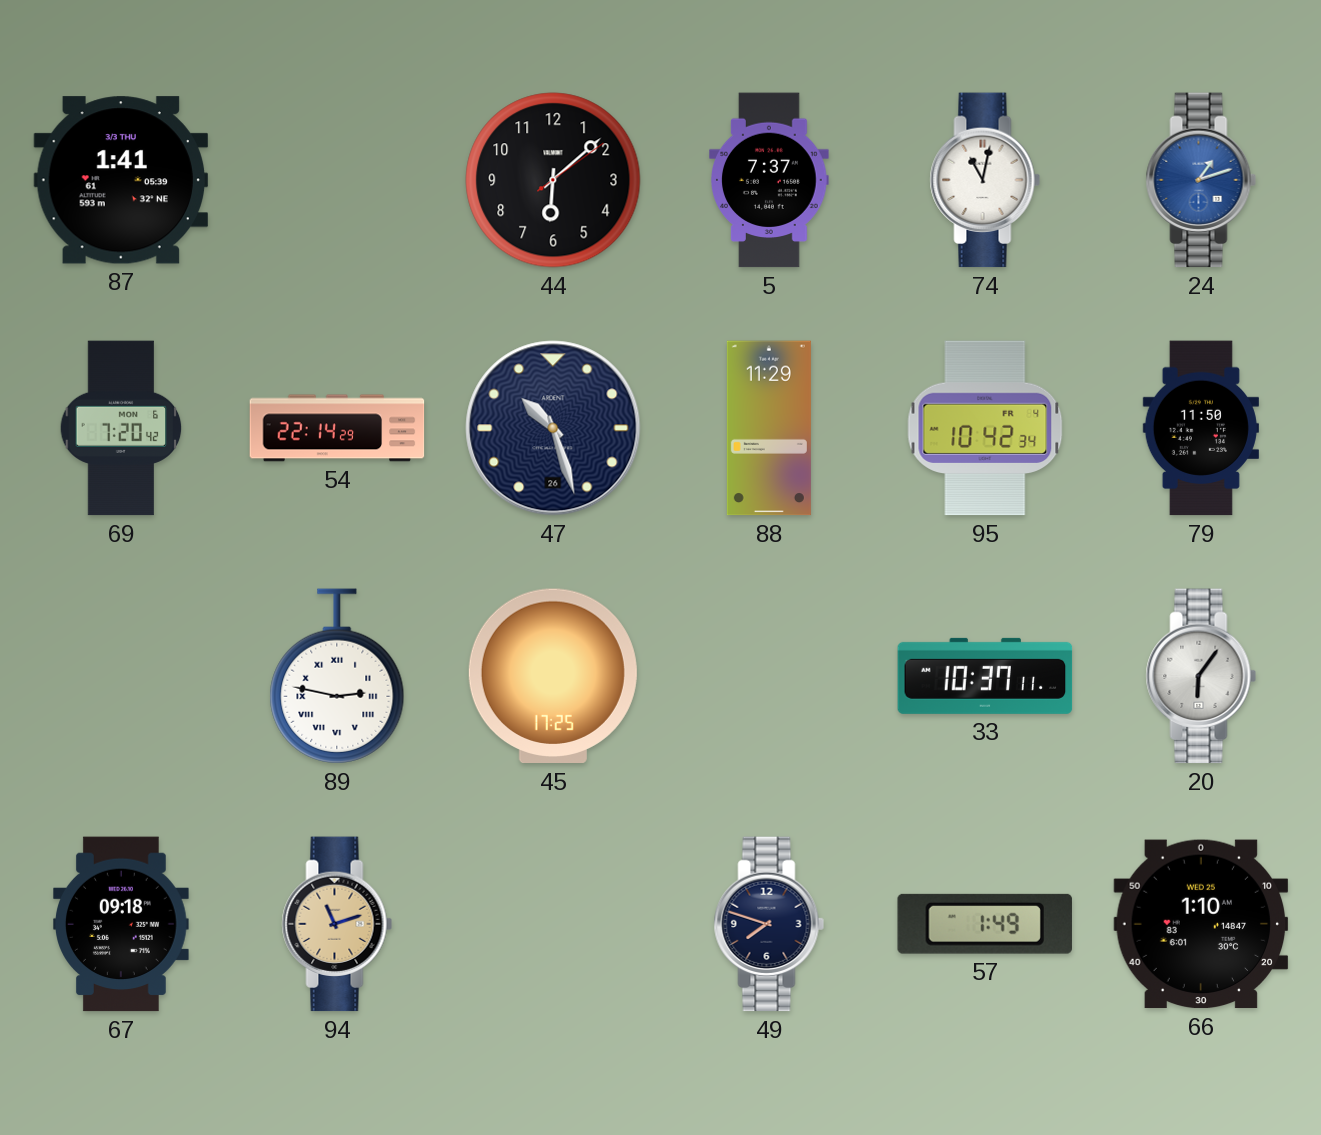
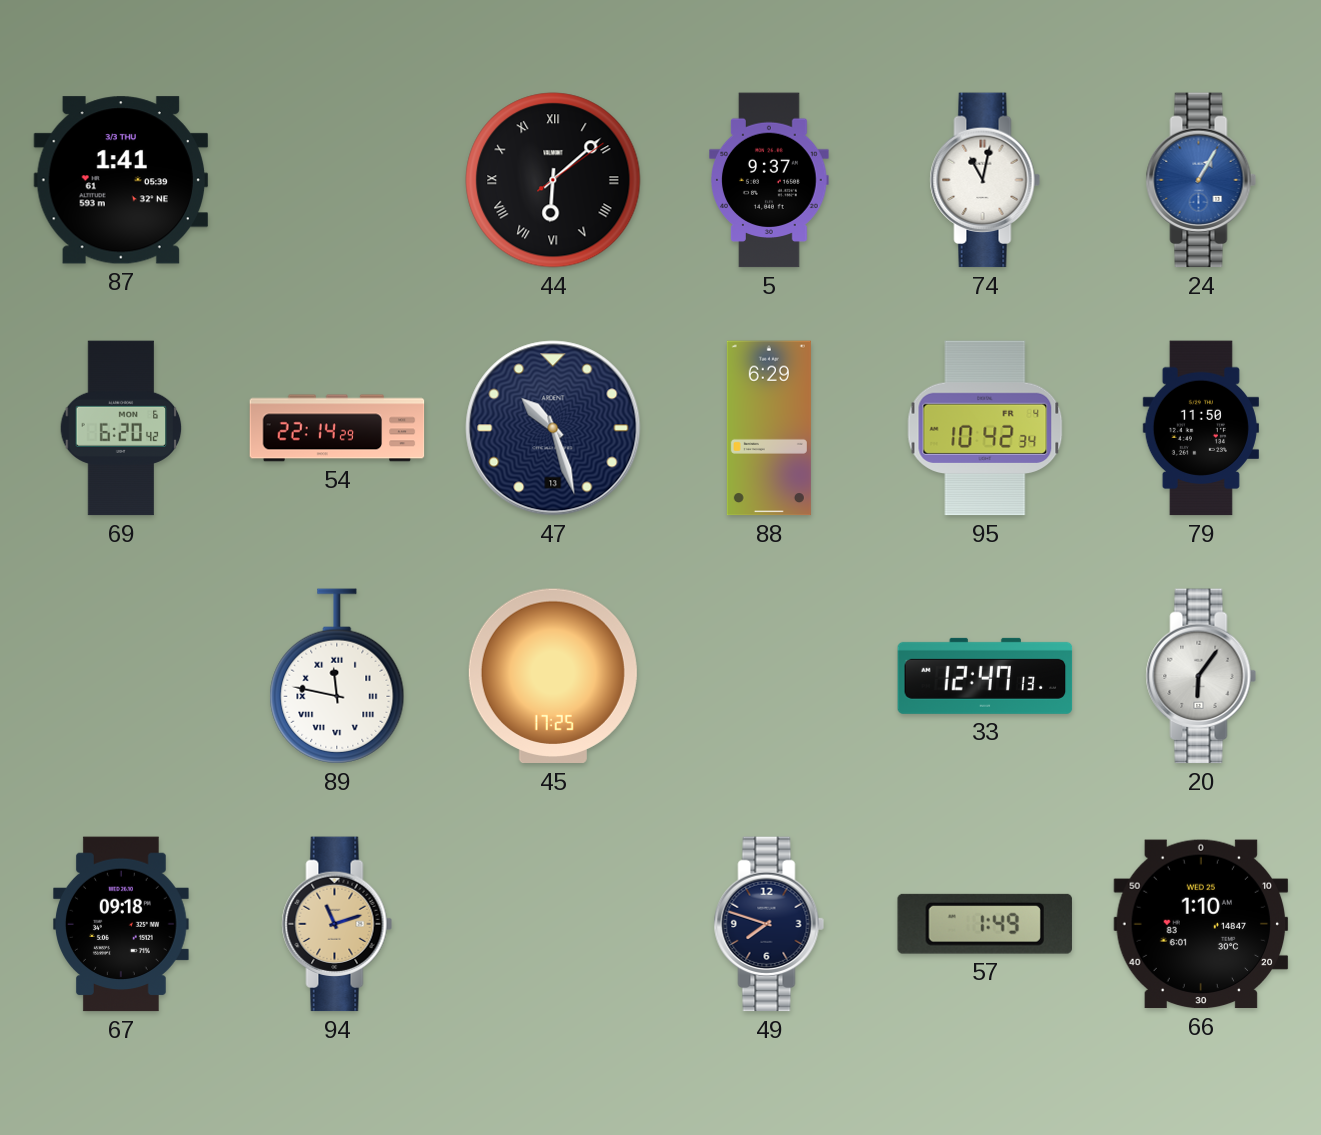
44 numerals: Arabic -> Roman (553, 180)
5: 7:37 -> 9:37 (770, 180)
24: 1:12 -> 1:05 (1201, 180)
69: 7:20 -> 6:20 (121, 428)
47 date: 26 -> 13 (553, 428)
88: 11:29 -> 6:29 (769, 428)
89: 2:47 -> 11:47 (337, 676)
33: 10:37 -> 12:47 (985, 676)
